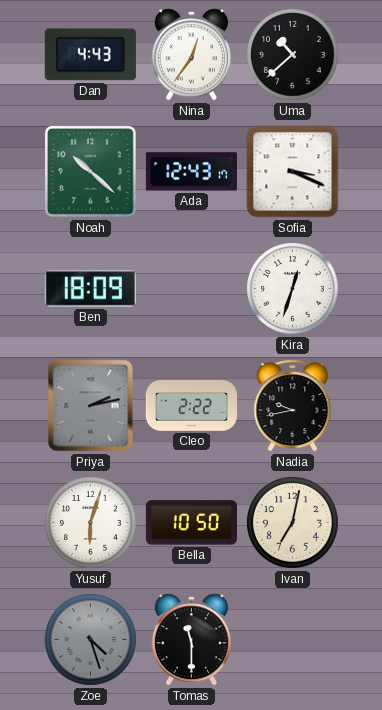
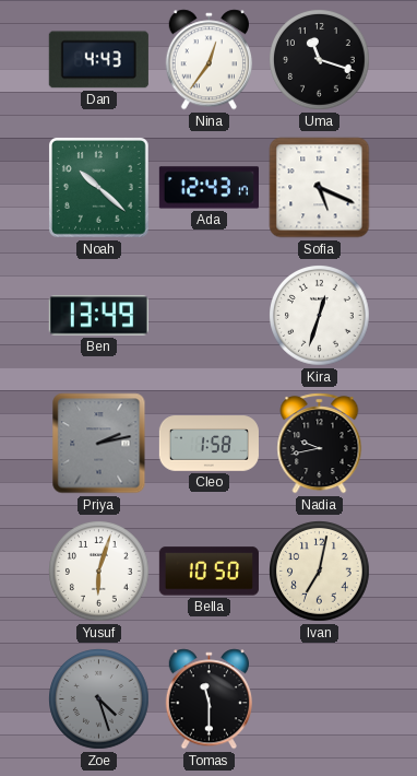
Uma: 10:38 -> 11:18 (320, 60)
Sofia: 3:19 -> 5:19 (320, 188)
Ben: 18:09 -> 13:49 (98, 316)
Cleo: 2:22 -> 1:58 (208, 444)
